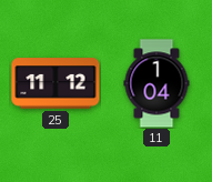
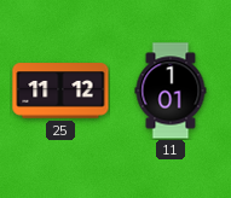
11: 1:04 -> 1:01 (171, 91)
